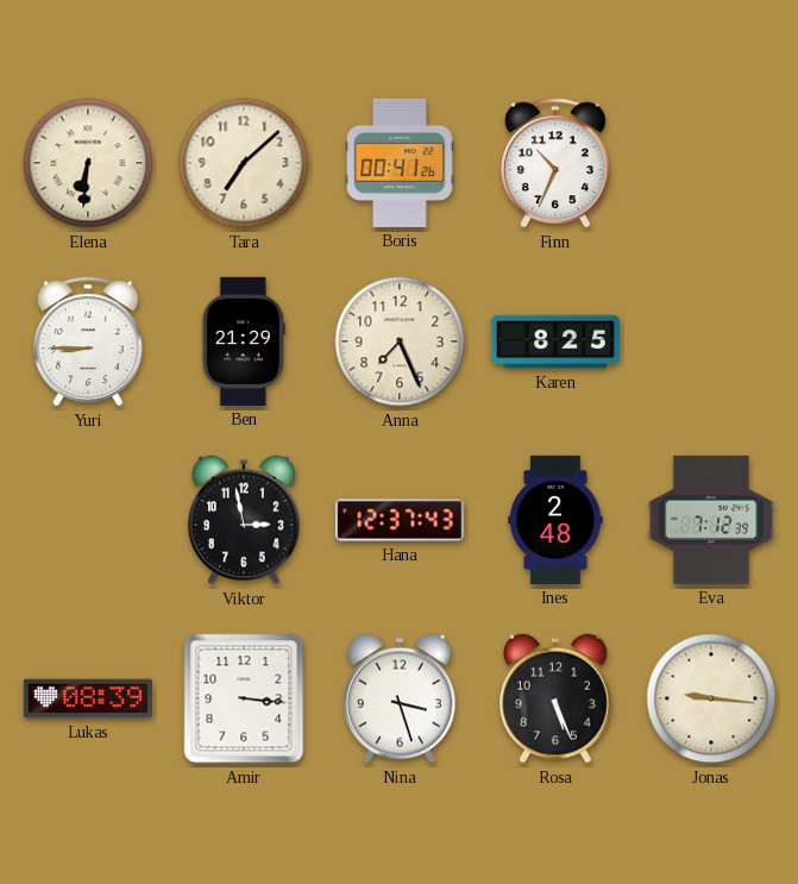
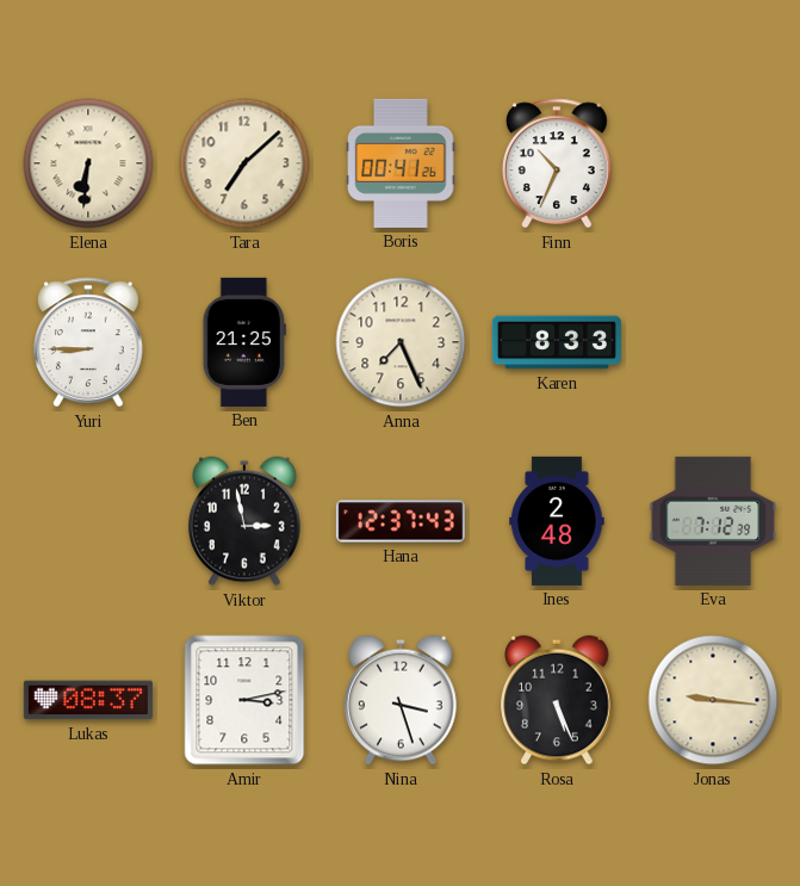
Ben: 21:29 -> 21:25 (244, 342)
Karen: 8:25 -> 8:33 (557, 342)
Lukas: 08:39 -> 08:37 (88, 700)
Amir: 3:16 -> 3:13 (244, 700)
